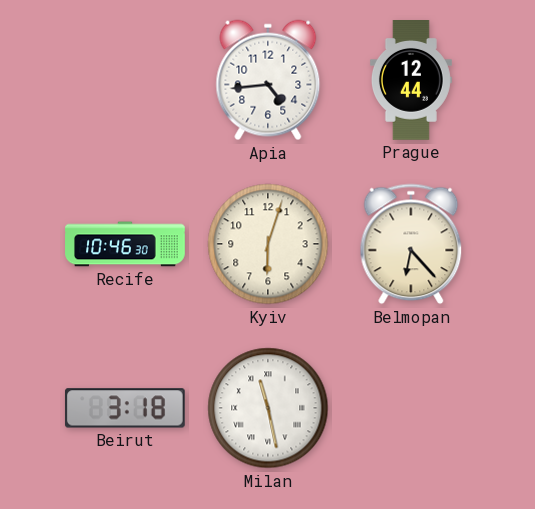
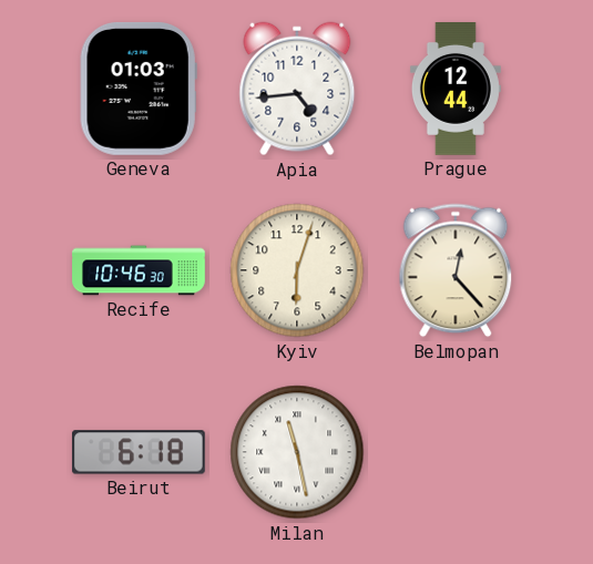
Geneva: none -> 01:03 (139, 89)
Belmopan: 6:23 -> 12:23 (456, 270)
Beirut: 3:18 -> 6:18 (139, 452)
